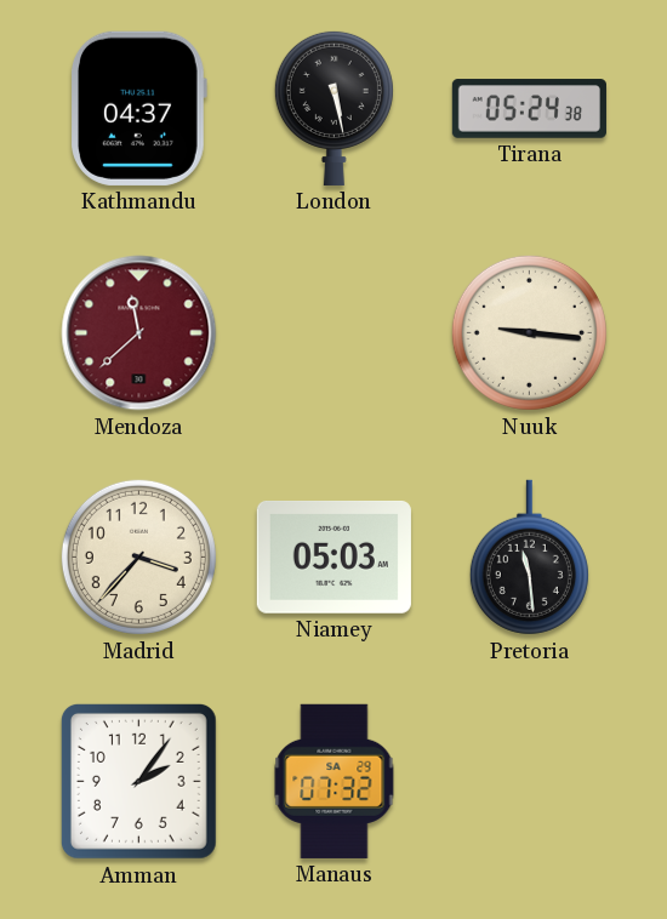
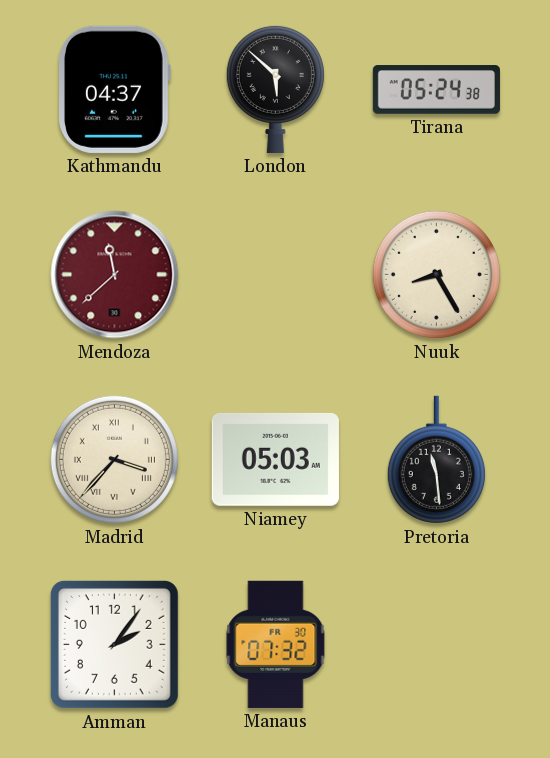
London: 5:28 -> 5:52 (275, 89)
Nuuk: 9:16 -> 8:25 (436, 274)
Madrid numerals: Arabic -> Roman (114, 459)
Manaus date: SA 29 -> FR 30 (276, 644)
